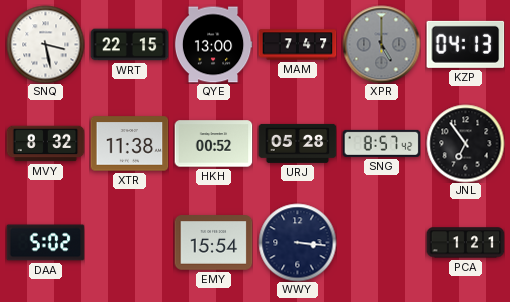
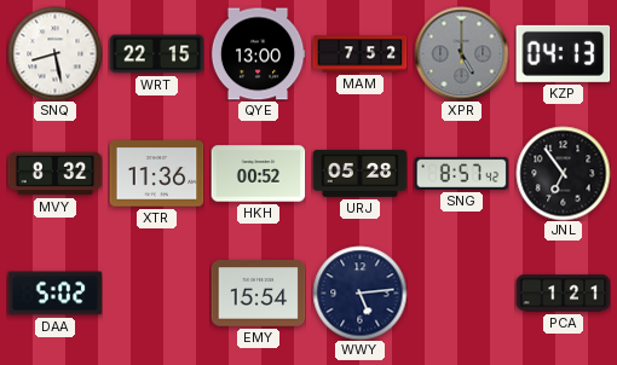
SNQ: 3:28 -> 8:28 (54, 53)
MAM: 7:47 -> 7:52 (359, 54)
XTR: 11:38 -> 11:36 (156, 174)
WWY: 3:16 -> 5:14 (359, 292)
